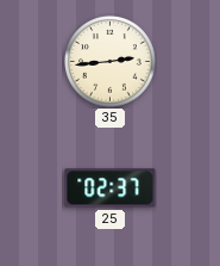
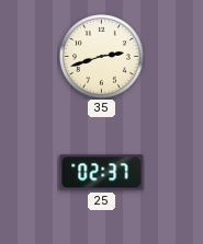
35: 2:44 -> 2:42 (102, 57)
